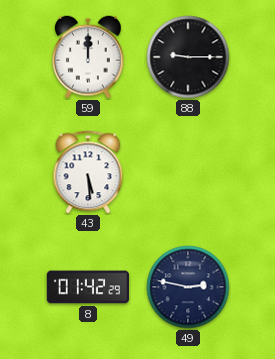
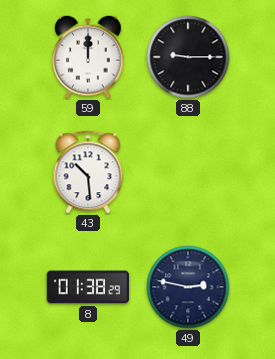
43: 5:29 -> 10:29 (88, 172)
8: 01:42 -> 01:38 (87, 287)
